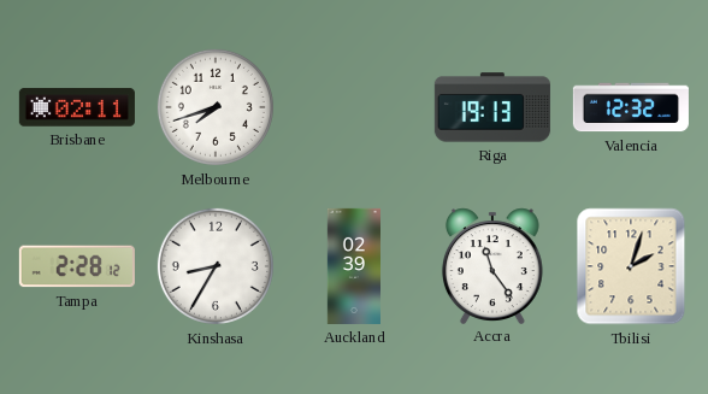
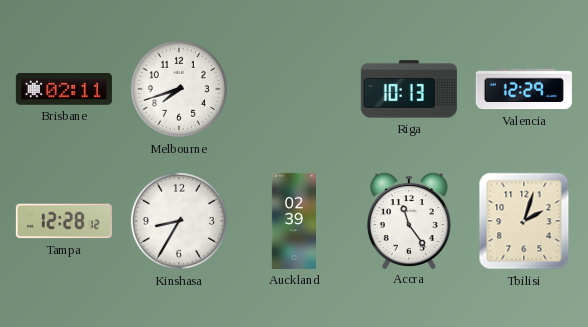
Riga: 19:13 -> 10:13 (409, 89)
Valencia: 12:32 -> 12:29 (524, 89)
Tampa: 2:28 -> 12:28 (64, 221)
